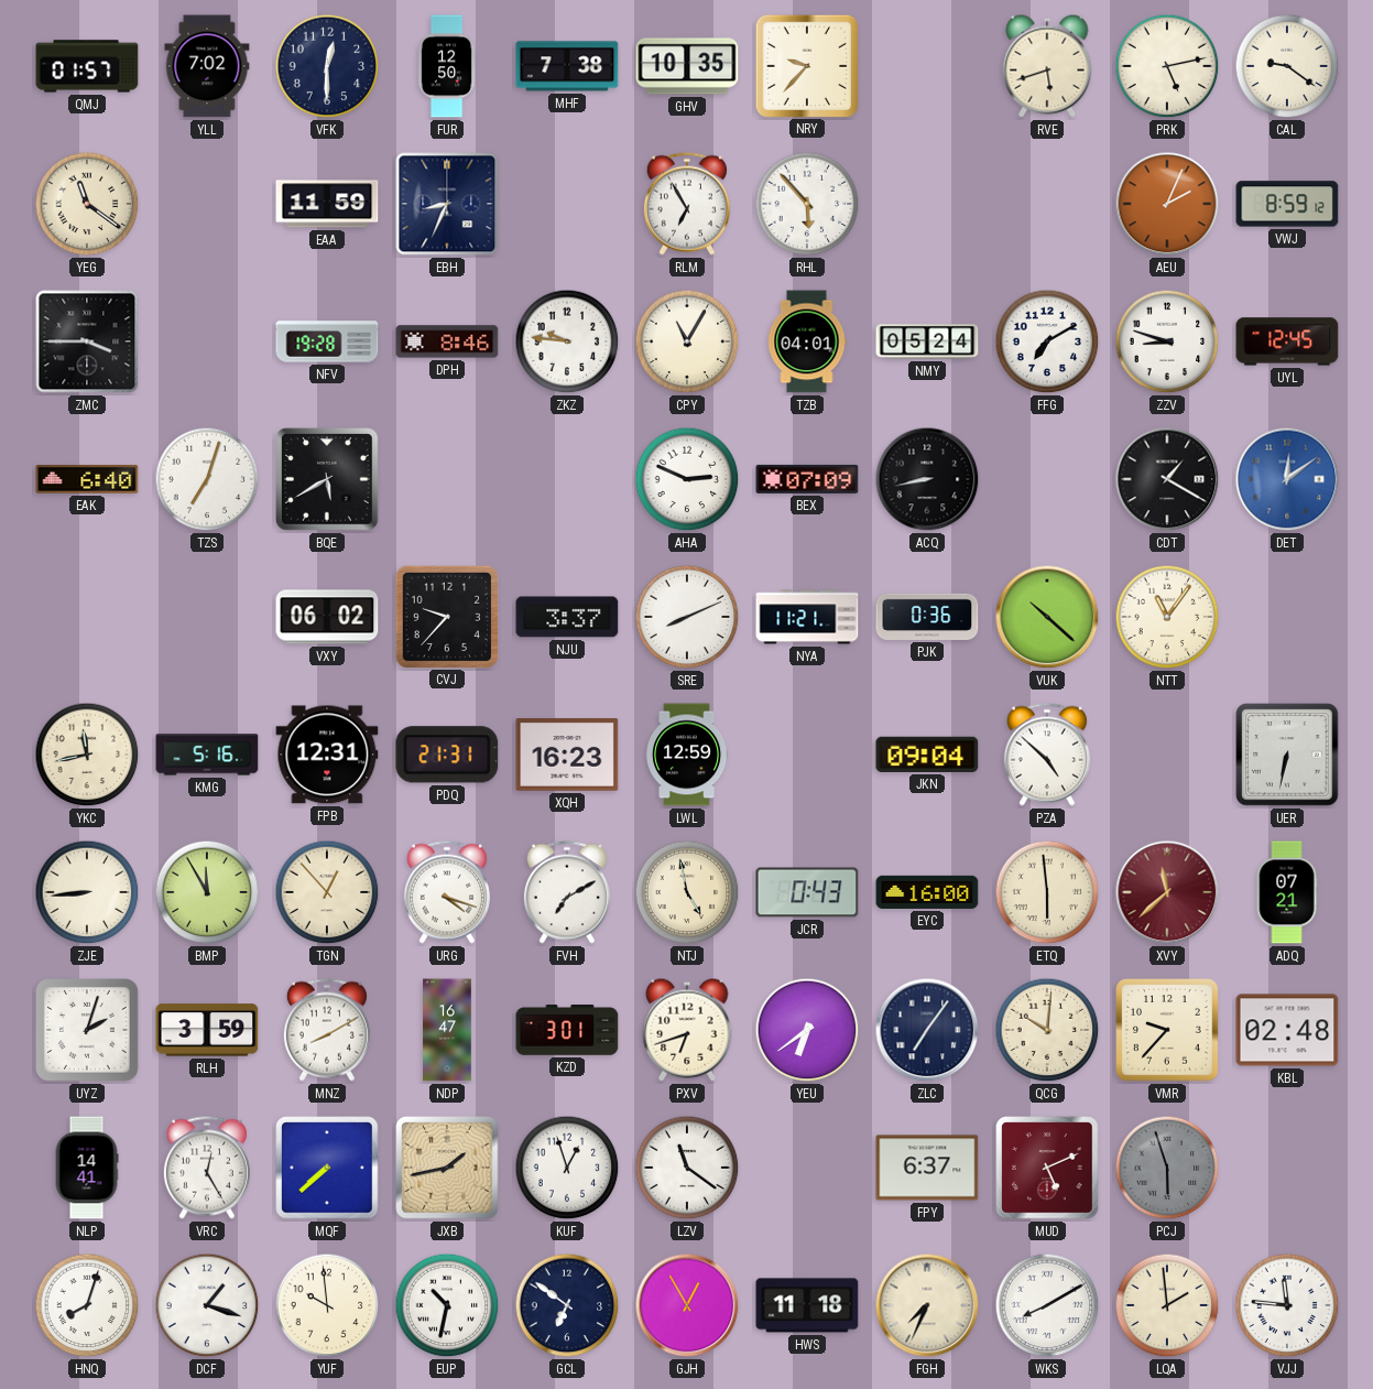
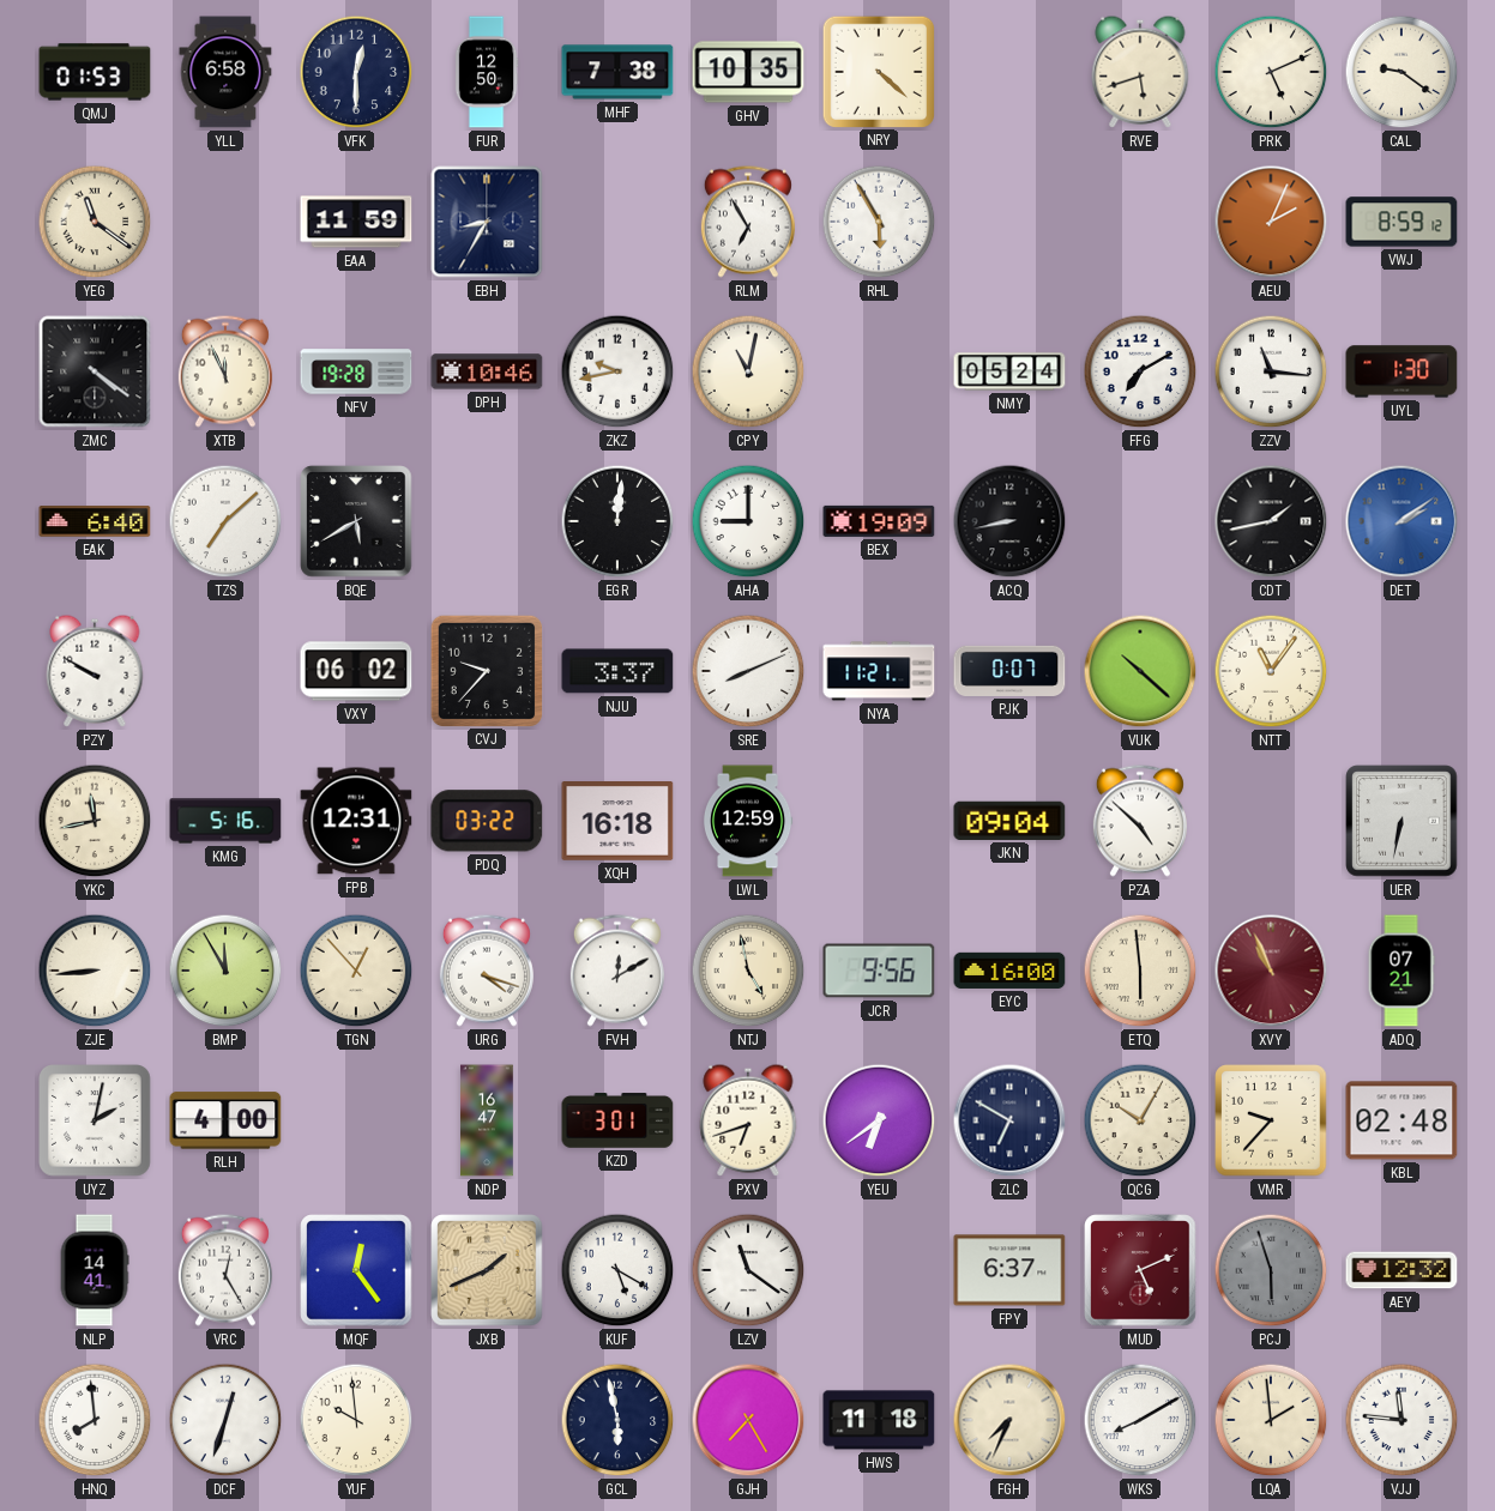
QMJ: 01:57 -> 01:53 (95, 72)
YLL: 7:02 -> 6:58 (225, 72)
NRY: 9:37 -> 4:22 (878, 71)
PRK: 5:13 -> 5:11 (1271, 72)
EBH: 8:34 -> 8:35 (487, 222)
RHL: 5:53 -> 5:55 (879, 222)
ZMC: 3:45 -> 4:21 (95, 371)
XTB: none -> 11:56 (225, 371)
DPH: 8:46 -> 10:46 (487, 371)
ZKZ: 9:46 -> 9:43 (617, 371)
CPY: 11:05 -> 11:02 (748, 371)
TZB: 04:01 -> none (807, 341)
ZZV: 8:48 -> 11:16 (1271, 371)
UYL: 12:45 -> 1:30 (1401, 371)
TZS: 7:03 -> 7:08 (225, 521)
EGR: none -> 12:01 (617, 521)
AHA: 2:49 -> 9:00 (748, 521)
BEX: 07:09 -> 19:09 (879, 521)
CDT: 1:20 -> 1:43 (1271, 521)
DET: 12:09 -> 2:09 (1401, 521)
PZY: none -> 9:50 (95, 671)
PJK: 0:36 -> 0:07 (1009, 671)
PDQ: 21:31 -> 03:22 (487, 821)
XQH: 16:23 -> 16:18 (617, 822)
FVH: 7:10 -> 12:10 (617, 971)
JCR: 0:43 -> 9:56 (879, 971)
XVY: 11:38 -> 10:56 (1271, 971)
UYZ: 2:03 -> 2:02 (96, 1122)
RLH: 3:59 -> 4:00 (225, 1120)
MNZ: 8:10 -> none (327, 1030)
ZLC: 7:06 -> 6:50 (1009, 1120)
QCG: 10:01 -> 10:05 (1140, 1120)
MQF: 7:38 -> 12:24 (356, 1270)
JXB: 1:43 -> 1:41 (487, 1270)
KUF: 12:57 -> 5:20 (617, 1270)
AEY: none -> 12:32 (1401, 1270)
HNQ: 8:03 -> 7:59 (95, 1420)
DCF: 1:18 -> 12:33 (225, 1420)
EUP: 10:32 -> none (447, 1305)
GCL: 6:51 -> 5:58 (617, 1420)
GJH: 12:55 -> 7:25 (748, 1420)
